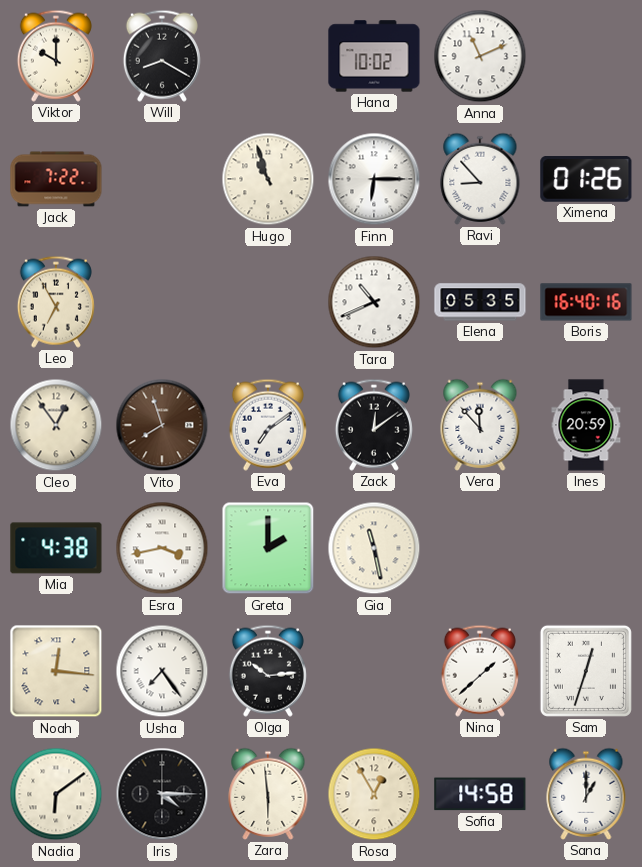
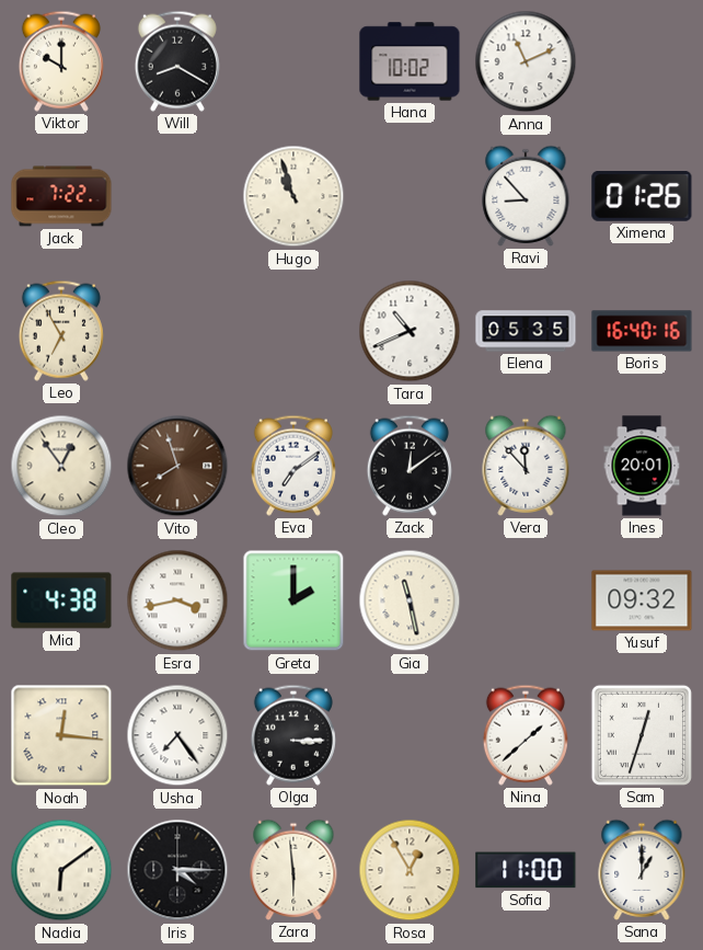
Finn: 6:15 -> none (374, 179)
Ines: 20:59 -> 20:01 (642, 466)
Yusuf: none -> 09:32 (642, 600)
Olga: 10:14 -> 3:15 (293, 735)
Sofia: 14:58 -> 11:00 (526, 870)
